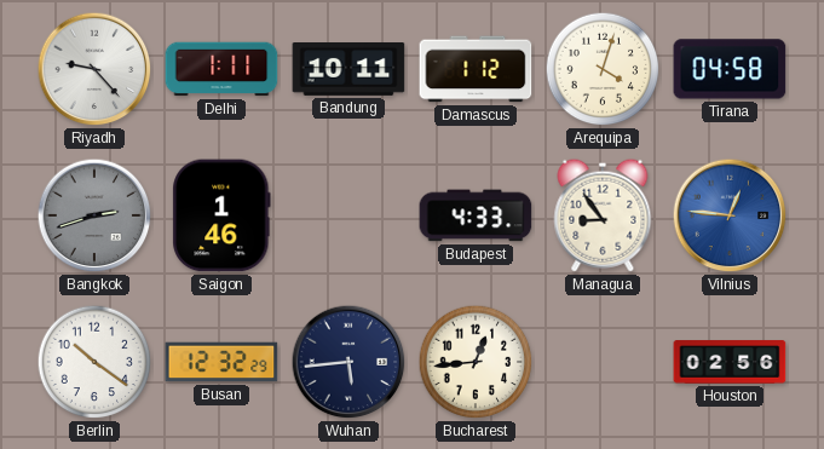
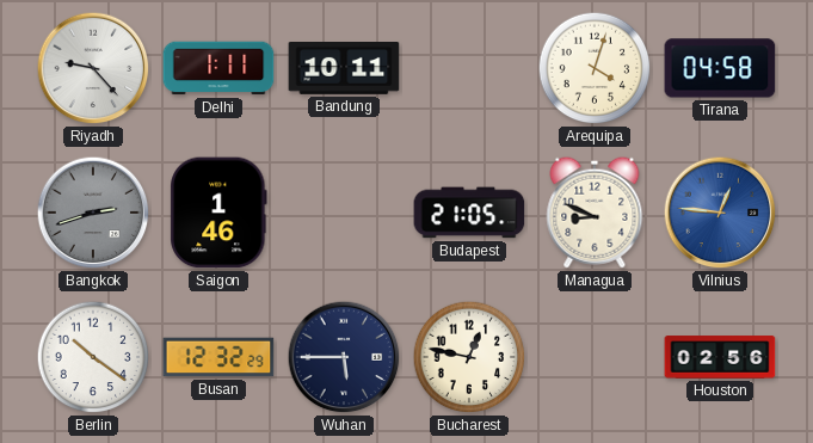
Damascus: 1:12 -> none (476, 69)
Budapest: 4:33 -> 21:05 (469, 213)
Managua: 8:54 -> 8:49 (595, 213)
Wuhan: 5:44 -> 5:45 (344, 357)
Bucharest: 12:44 -> 12:47 (469, 357)
